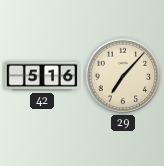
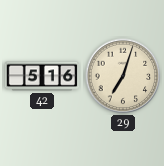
29: 7:07 -> 7:03 (123, 76)
